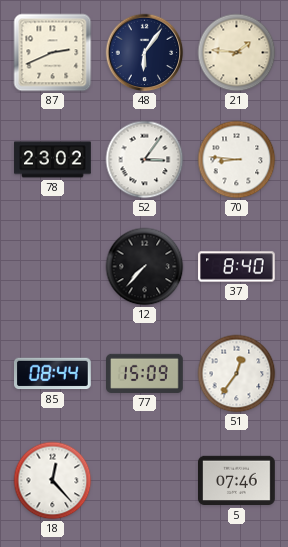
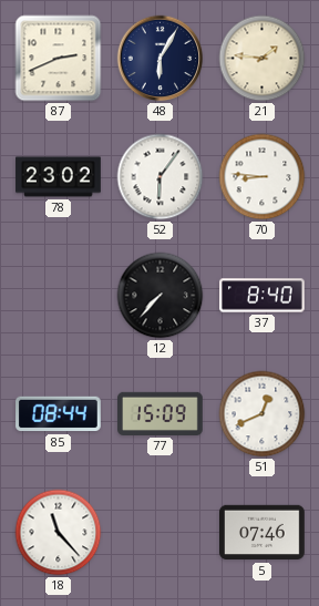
48: 6:06 -> 6:05 (161, 59)
52: 3:06 -> 6:06 (161, 177)
51: 12:36 -> 12:41 (263, 414)
18: 12:23 -> 11:23 (59, 533)
